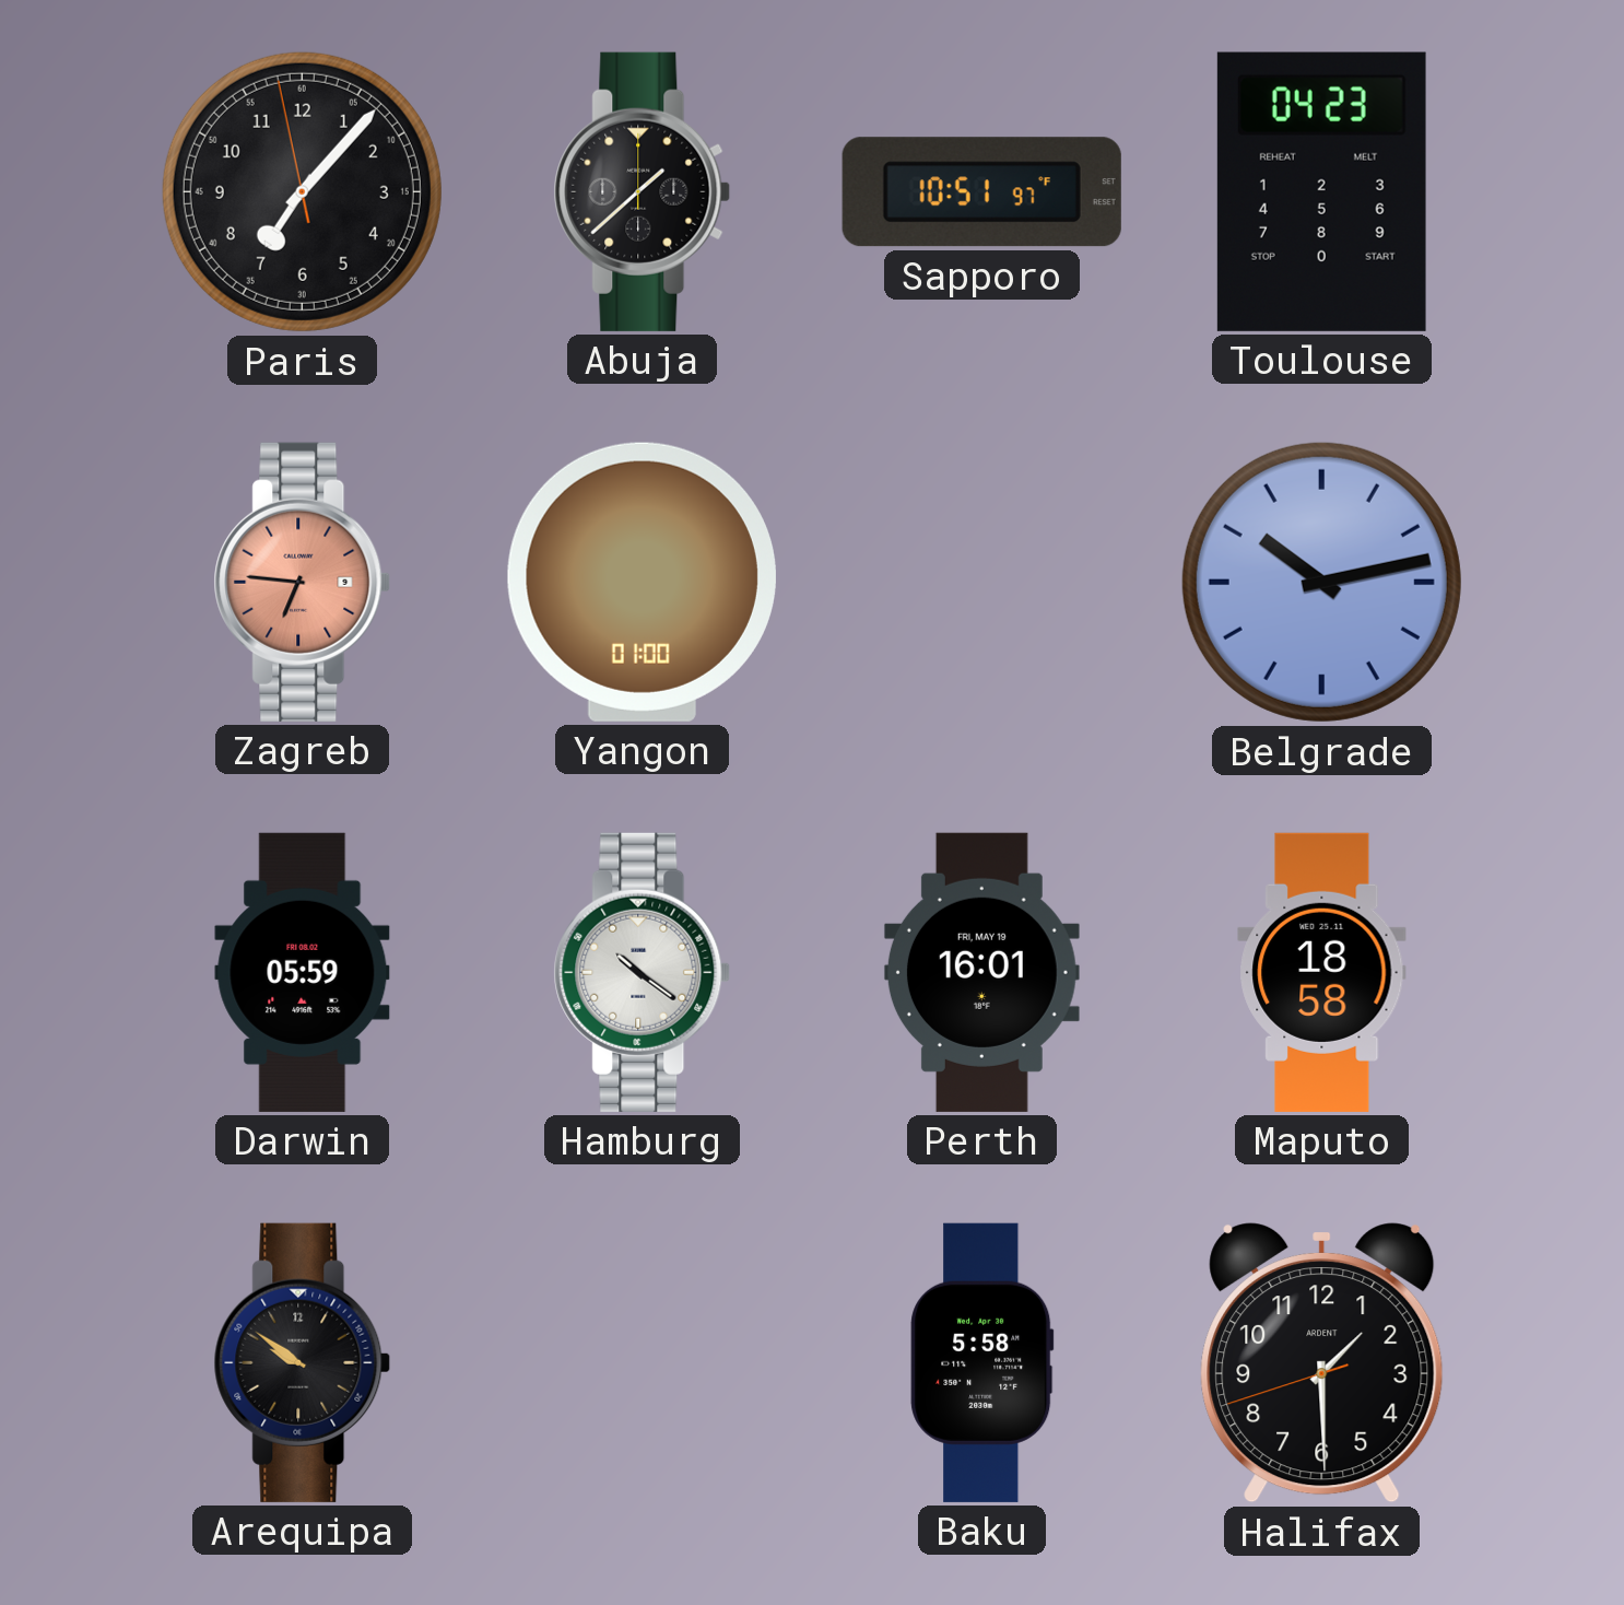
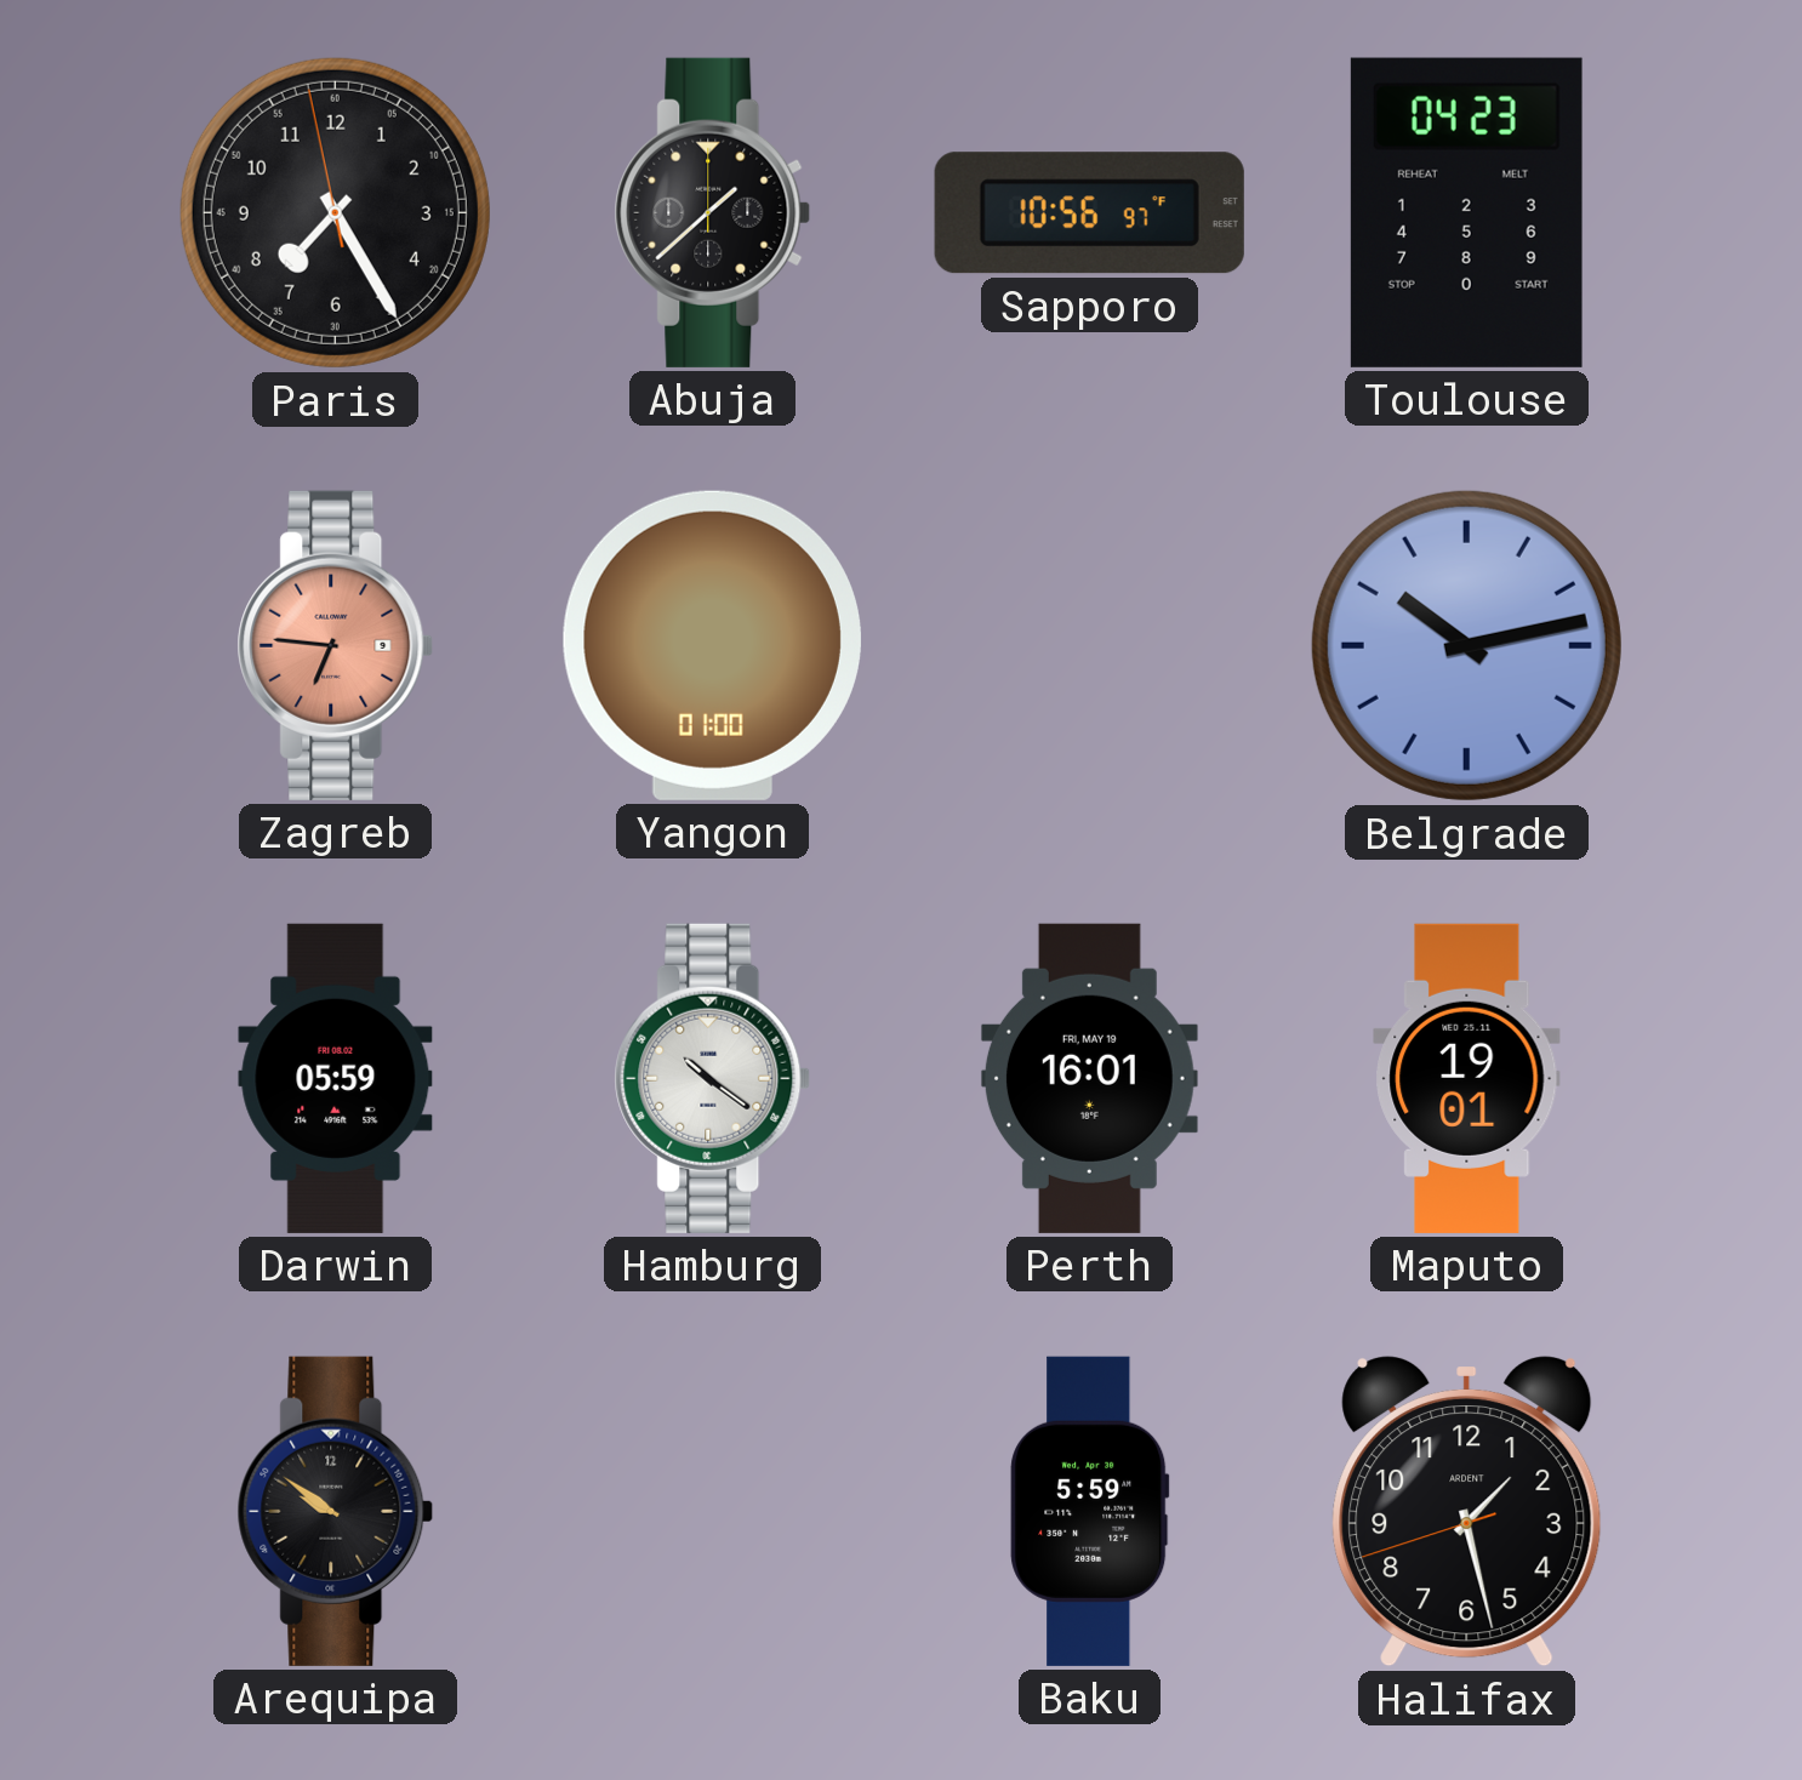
Paris: 7:06 -> 7:24 (335, 212)
Sapporo: 10:51 -> 10:56 (1089, 213)
Maputo: 18:58 -> 19:01 (1467, 1078)
Baku: 5:58 -> 5:59 (1090, 1511)
Halifax: 1:29 -> 1:27 (1467, 1512)
